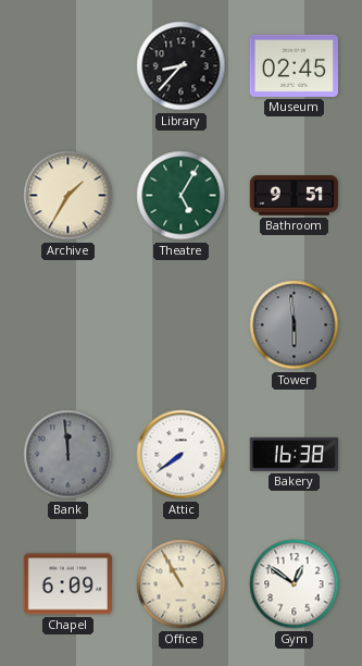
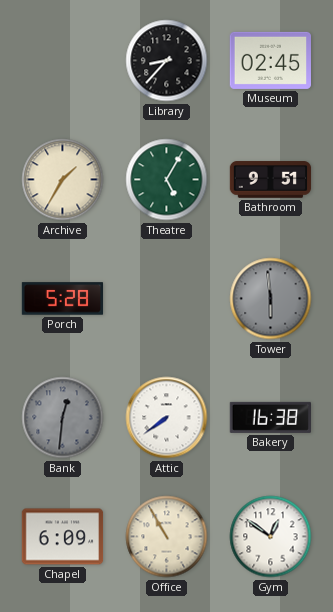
Porch: none -> 5:28 (63, 299)
Bank: 11:59 -> 12:31 (63, 418)
